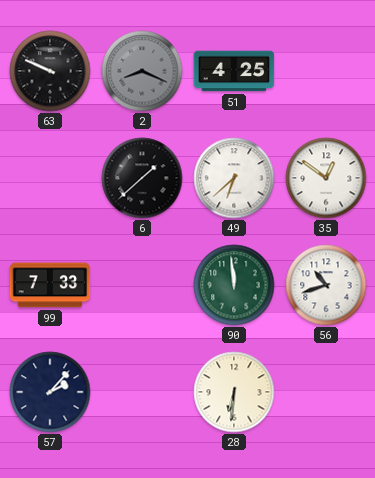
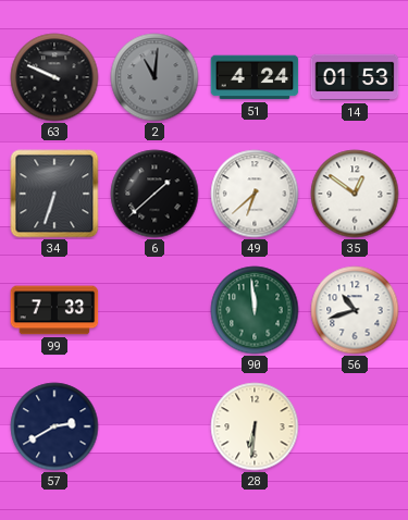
2: 8:19 -> 11:01 (154, 77)
51: 4:25 -> 4:24 (255, 77)
14: none -> 01:53 (355, 77)
34: none -> 6:33 (54, 194)
57: 2:07 -> 2:40 (54, 426)
